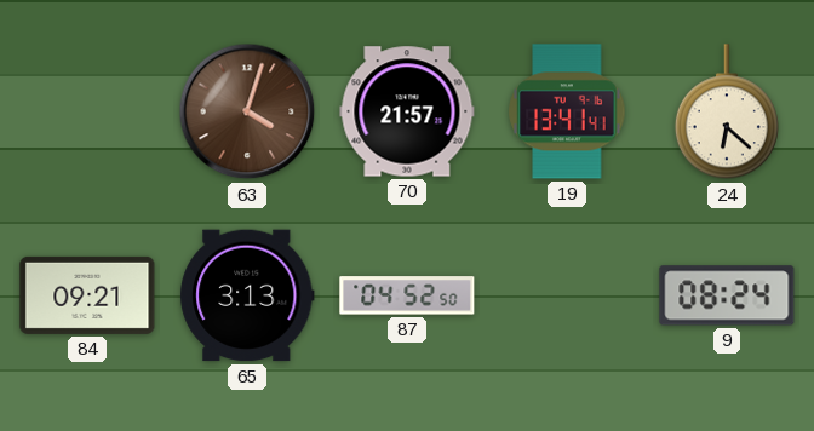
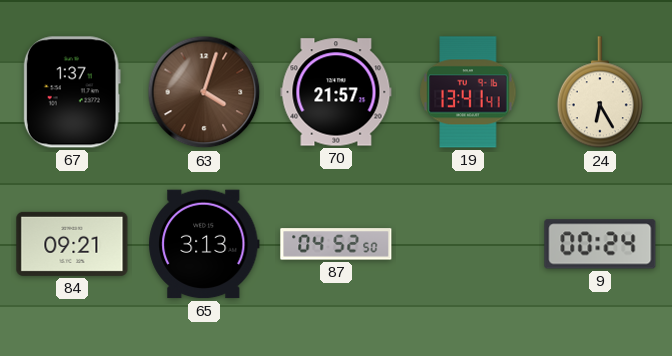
67: none -> 1:37 (72, 92)
24: 6:22 -> 6:25 (600, 93)
9: 08:24 -> 00:24 (600, 244)
